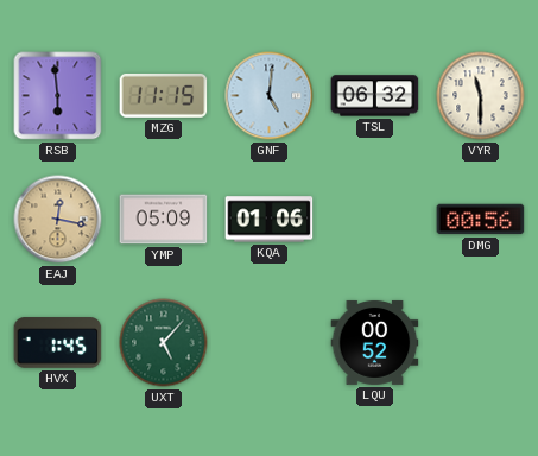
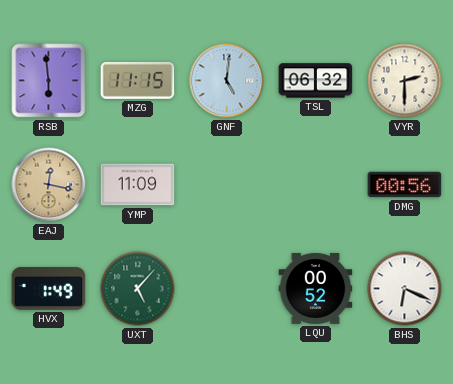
VYR: 11:30 -> 2:30 (405, 81)
YMP: 05:09 -> 11:09 (138, 185)
KQA: 01:06 -> none (270, 220)
HVX: 1:45 -> 1:49 (49, 289)
BHS: none -> 6:19 (405, 289)
